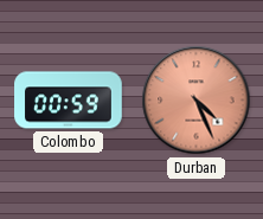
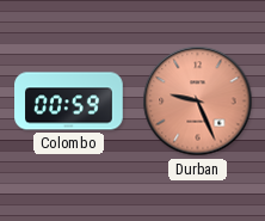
Durban: 4:26 -> 9:26 (198, 102)
